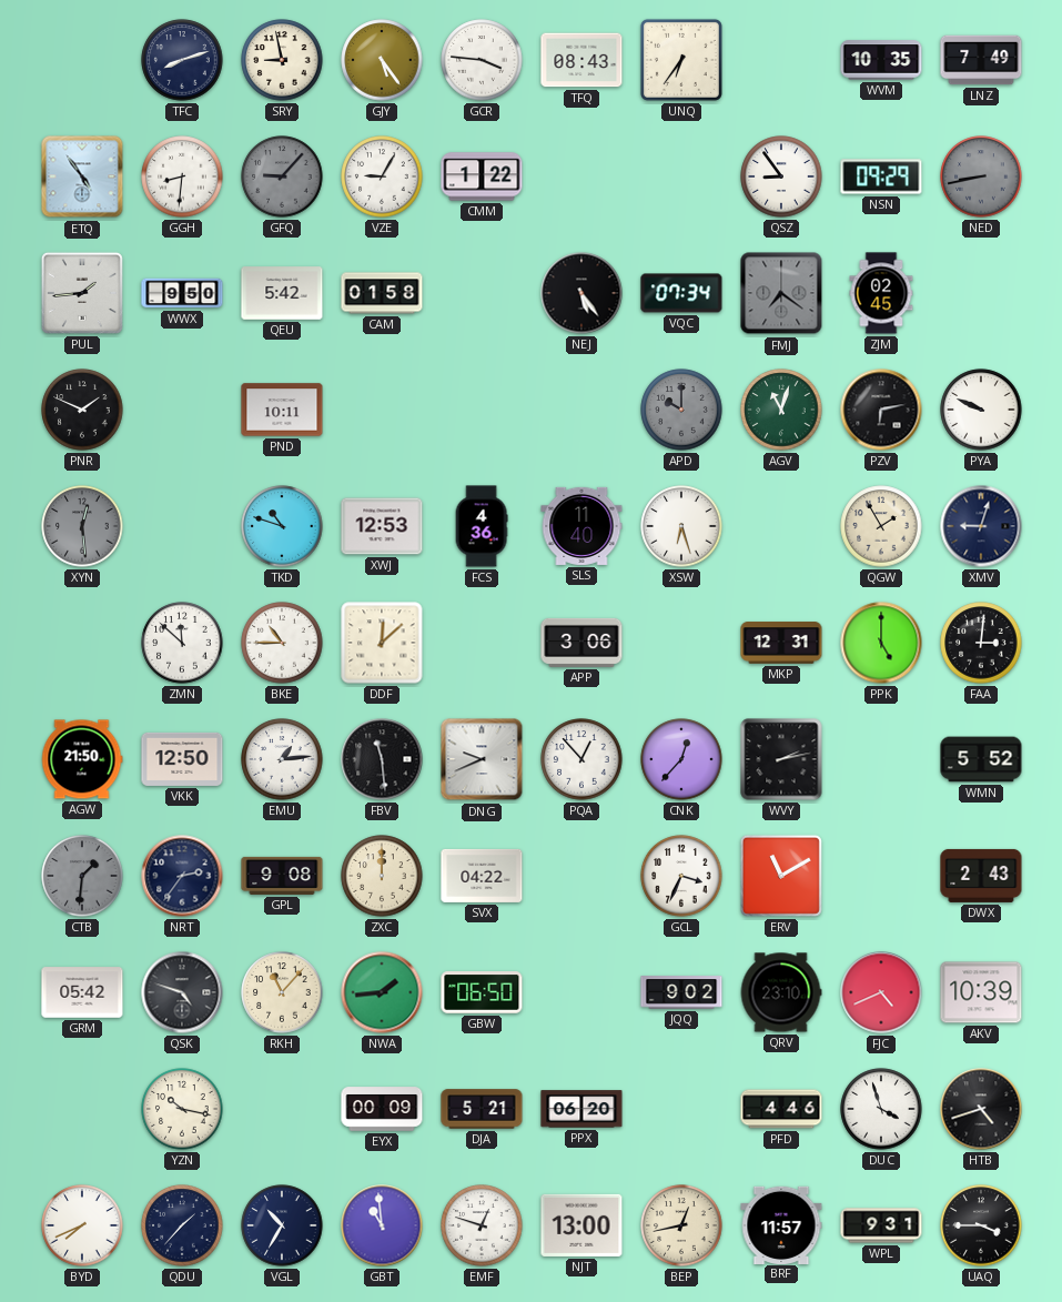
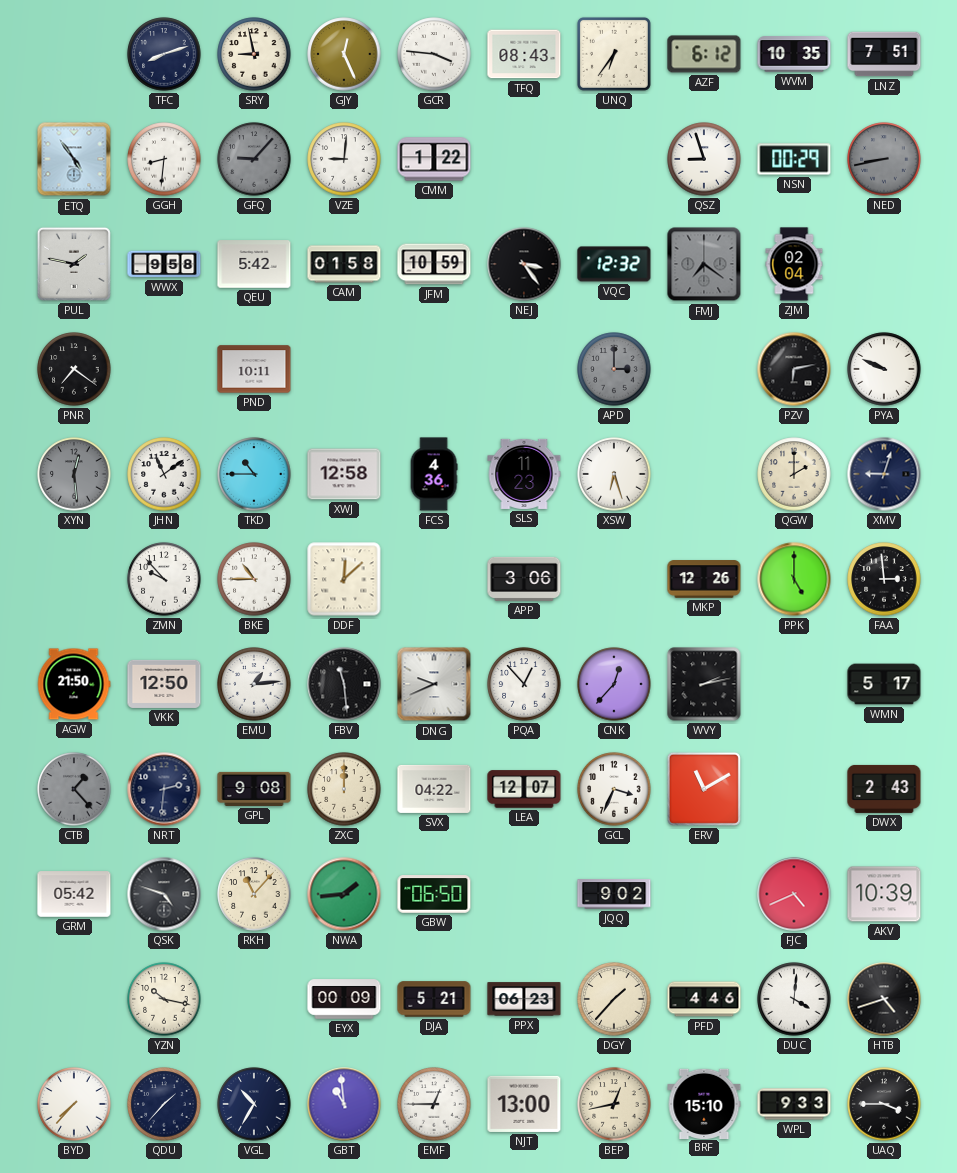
GJY: 5:24 -> 12:26 (344, 54)
AZF: none -> 6:12 (704, 54)
LNZ: 7:49 -> 7:51 (884, 54)
VZE: 9:05 -> 9:01 (344, 159)
QSZ: 8:54 -> 8:57 (704, 159)
NSN: 09:29 -> 00:29 (794, 159)
PUL: 1:44 -> 1:47 (74, 264)
WWX: 9:50 -> 9:58 (164, 264)
JFM: none -> 10:59 (434, 264)
NEJ: 5:24 -> 3:24 (524, 264)
VQC: 07:34 -> 12:32 (614, 264)
ZJM: 02:45 -> 02:04 (794, 264)
PNR: 1:49 -> 7:21 (74, 369)
APD: 10:00 -> 3:00 (614, 369)
AGV: 11:03 -> none (781, 410)
JHN: none -> 11:09 (164, 474)
TKD: 10:48 -> 10:45 (254, 474)
XWJ: 12:53 -> 12:58 (344, 474)
SLS: 11:40 -> 11:23 (524, 474)
QGW: 1:55 -> 2:00 (794, 474)
ZMN: 11:52 -> 9:53 (164, 579)
MKP: 12:31 -> 12:26 (704, 579)
FAA: 3:01 -> 2:59 (884, 579)
WMN: 5:52 -> 5:17 (884, 684)
CTB: 1:31 -> 1:23 (74, 789)
NRT: 2:36 -> 2:31 (164, 789)
LEA: none -> 12:07 (524, 789)
QRV: 23:10 -> none (781, 992)
PPX: 06:20 -> 06:23 (524, 999)
DGY: none -> 1:37 (614, 999)
DUC: 3:57 -> 4:01 (794, 999)
BYD: 7:41 -> 7:37 (74, 1104)
EMF: 12:48 -> 12:45 (434, 1104)
BRF: 11:57 -> 15:10 (704, 1103)
WPL: 9:31 -> 9:33 (794, 1104)
